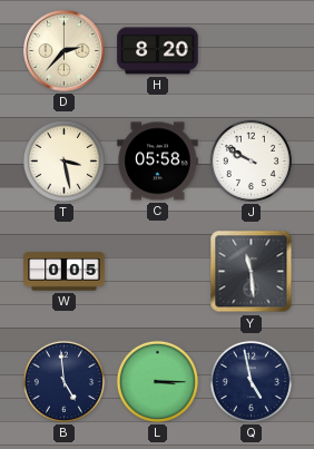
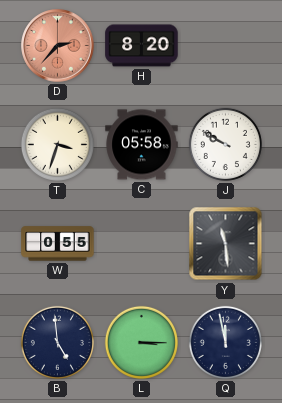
D dial: cream -> salmon (58, 46)
T: 3:28 -> 3:33 (57, 144)
W: 0:05 -> 0:55 (58, 244)
Q: 4:58 -> 11:58 (225, 342)
